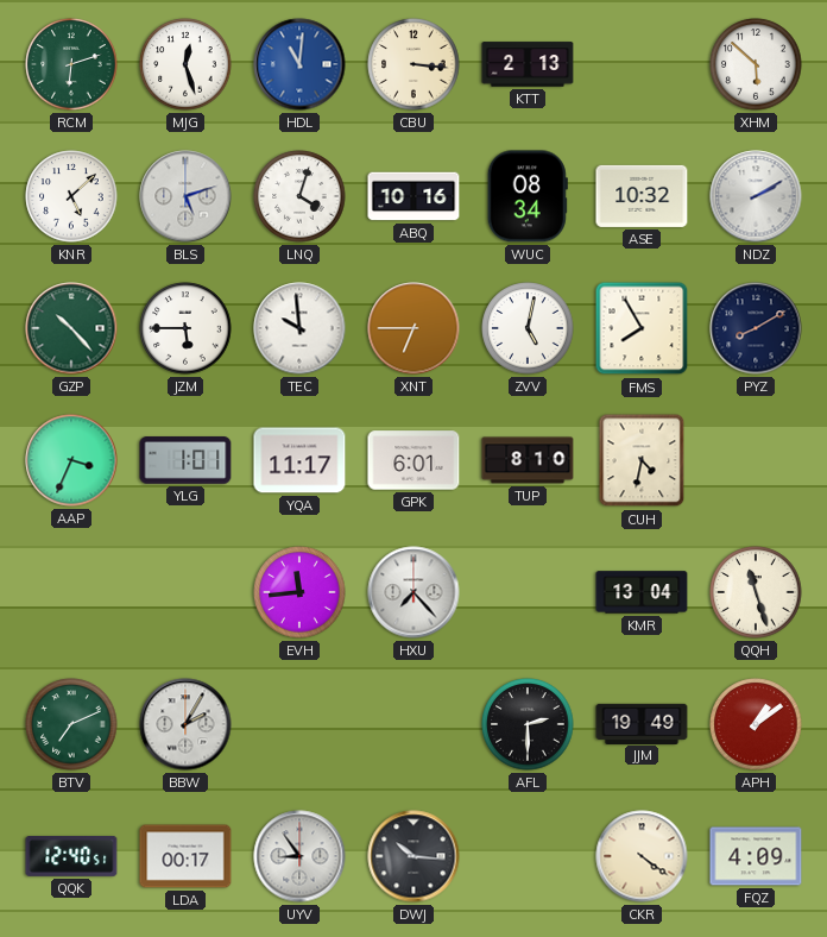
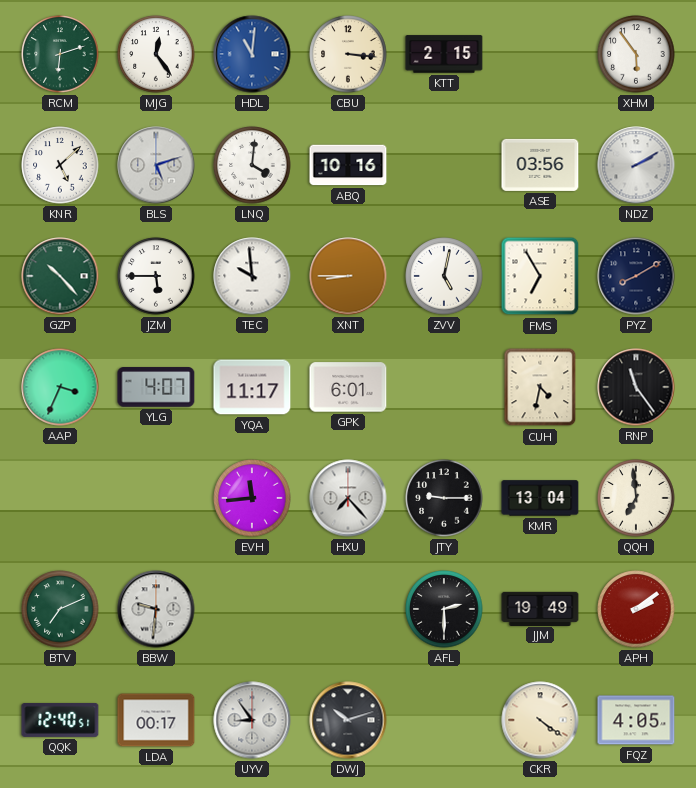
MJG: 12:27 -> 12:24 (156, 54)
KTT: 2:13 -> 2:15 (444, 54)
XHM: 5:52 -> 5:54 (636, 54)
LNQ: 4:03 -> 4:01 (252, 165)
WUC: 08:34 -> none (528, 196)
ASE: 10:32 -> 03:56 (540, 165)
XNT: 6:45 -> 8:45 (348, 276)
FMS: 7:55 -> 6:55 (540, 276)
YLG: 1:01 -> 4:07 (156, 387)
TUP: 8:10 -> none (528, 460)
RNP: none -> 11:24 (636, 387)
JTY: none -> 9:15 (444, 498)
QQH: 11:27 -> 6:59 (636, 498)
BBW: 2:05 -> 9:31 (156, 609)
APH: 1:09 -> 2:09 (636, 609)
DWJ: 10:16 -> 10:12 (348, 720)
FQZ: 4:09 -> 4:05 (636, 720)
